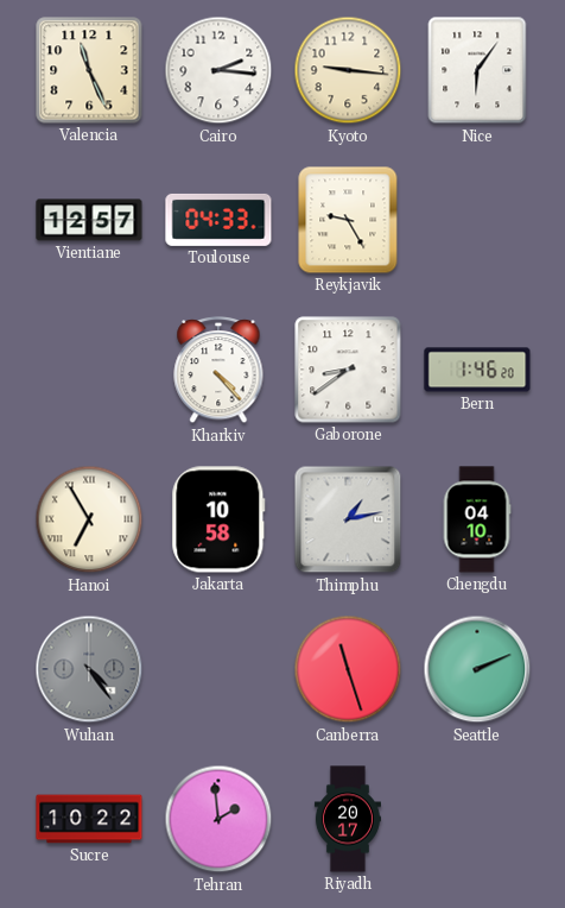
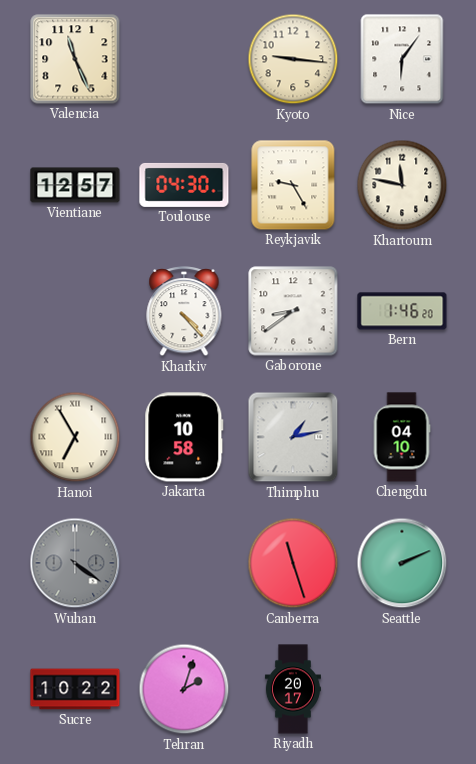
Cairo: 2:16 -> none (218, 70)
Toulouse: 04:33 -> 04:30 (184, 185)
Khartoum: none -> 11:47 (402, 185)
Wuhan: 4:24 -> 4:21 (75, 563)
Tehran: 1:59 -> 2:03 (184, 689)
